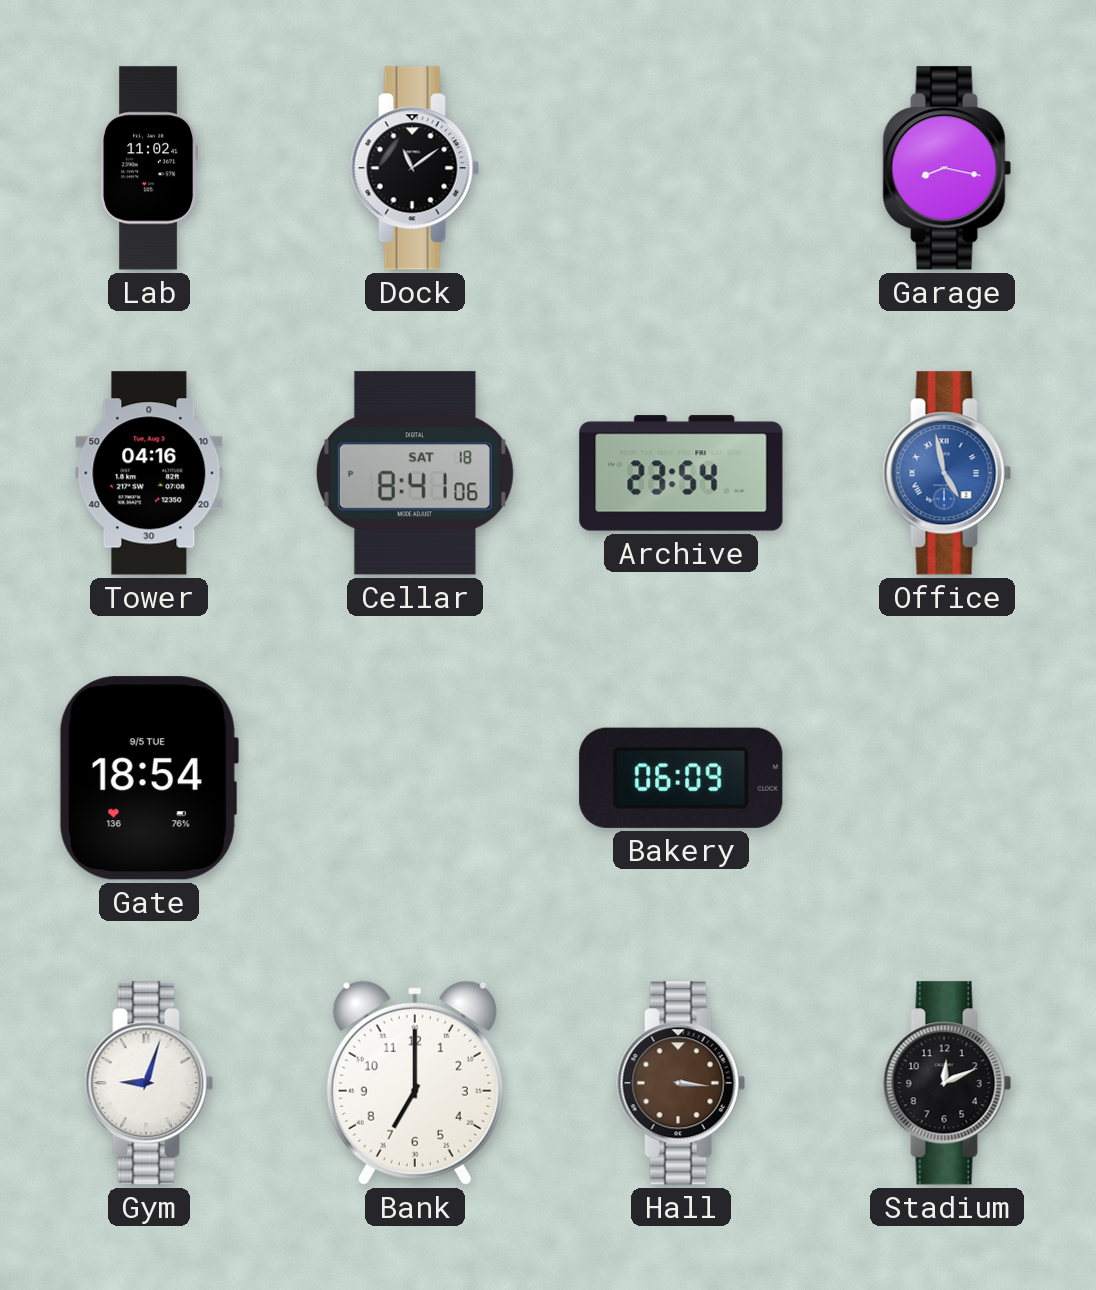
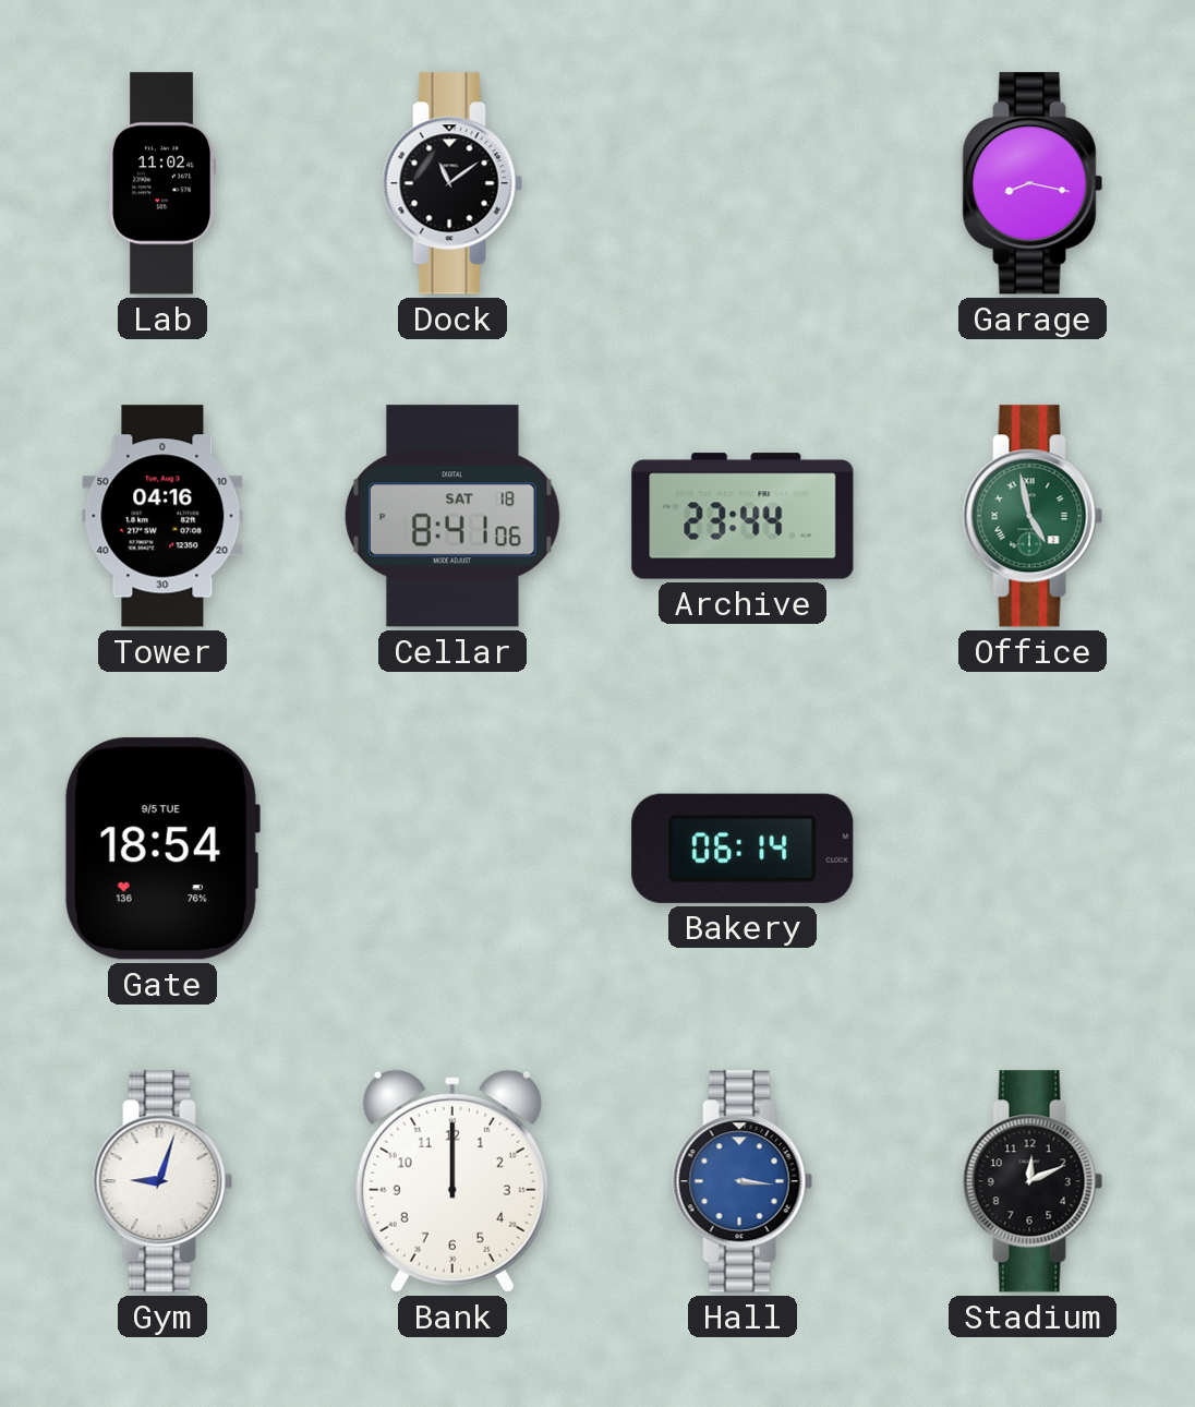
Archive: 23:54 -> 23:44 (743, 516)
Office dial: blue -> green (1033, 516)
Bakery: 06:09 -> 06:14 (743, 849)
Bank: 7:00 -> 12:00 (452, 1181)
Hall dial: brown -> blue (743, 1181)
